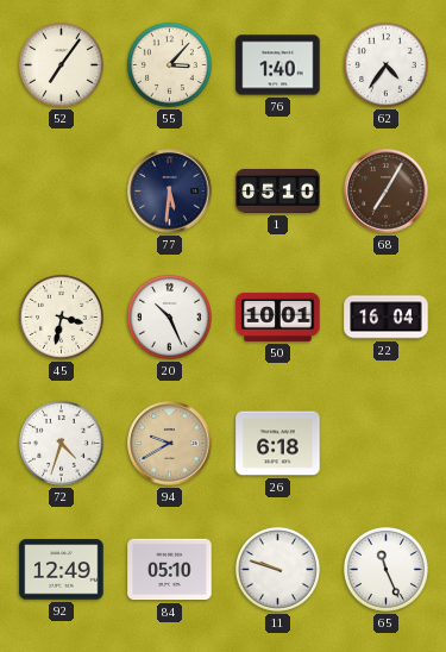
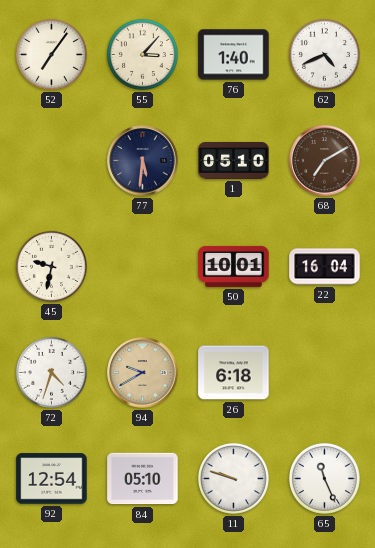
62: 4:36 -> 4:41 (324, 54)
68: 7:05 -> 7:10 (325, 161)
45: 3:32 -> 9:32 (51, 266)
20: 10:26 -> none (169, 316)
92: 12:49 -> 12:54 (52, 479)
